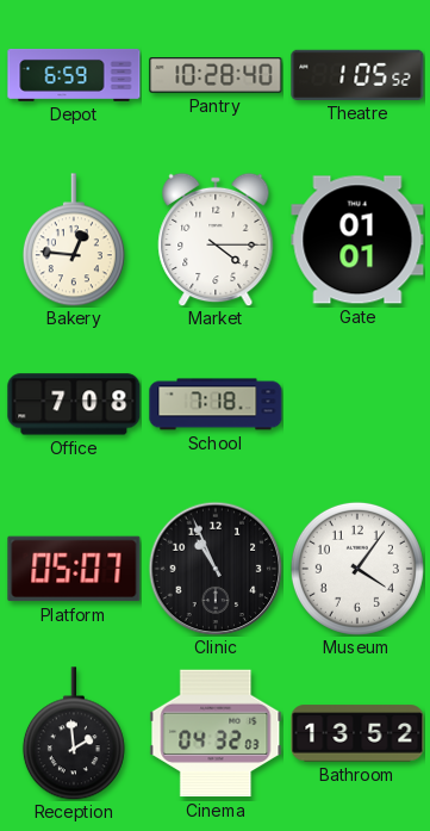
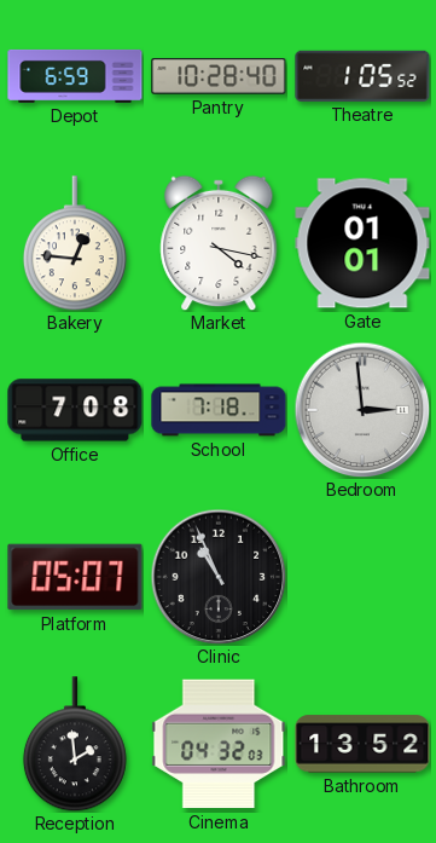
Market: 4:15 -> 4:17 (219, 243)
Bedroom: none -> 2:59 (362, 410)
Museum: 4:06 -> none (357, 569)
